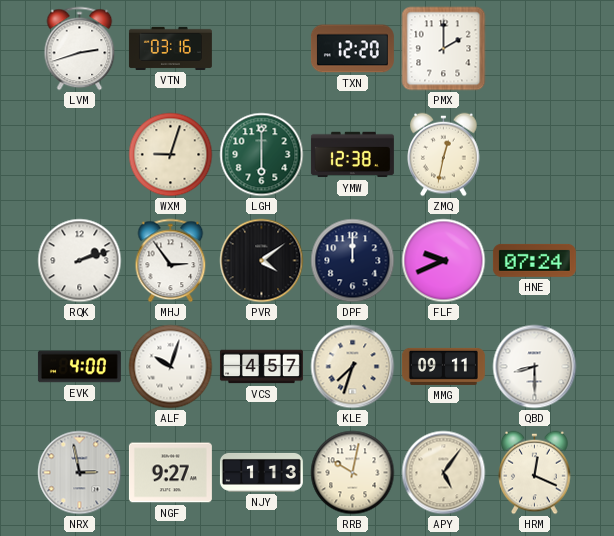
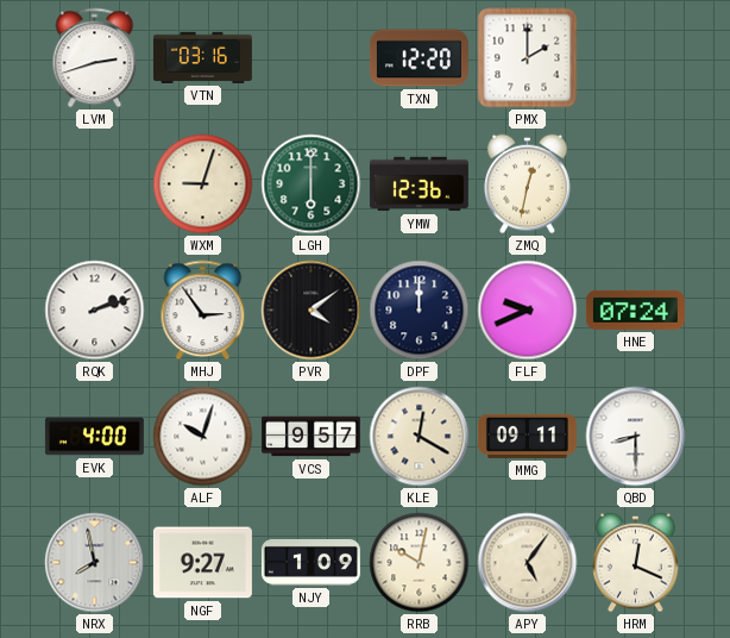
YMW: 12:38 -> 12:36 (419, 184)
VCS: 4:57 -> 9:57 (310, 437)
KLE: 7:33 -> 12:20 (420, 437)
NRX: 2:58 -> 7:58 (95, 563)
NJY: 1:13 -> 1:09 (310, 562)
